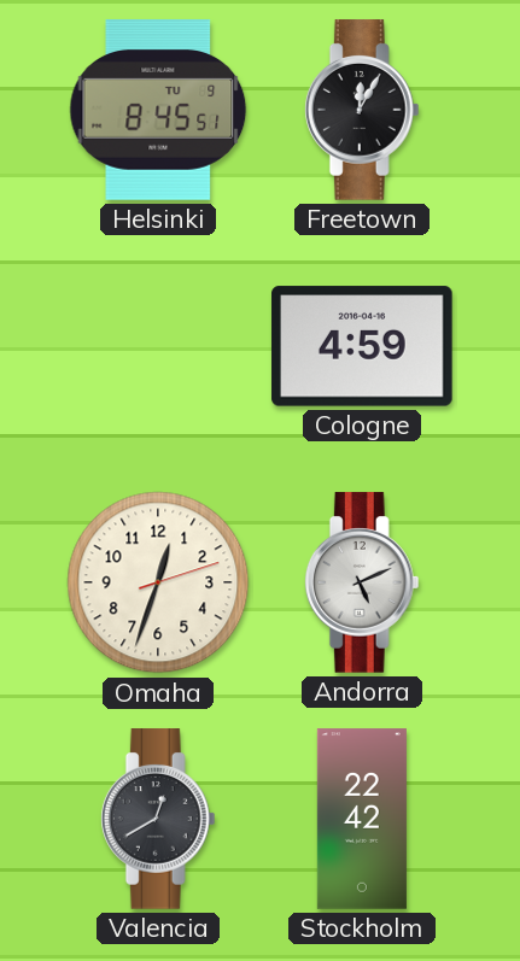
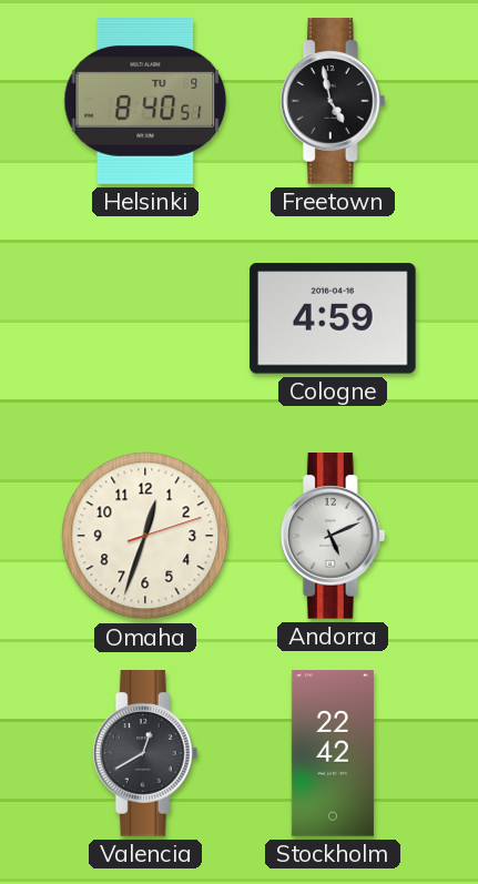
Helsinki: 8:45 -> 8:40 (145, 101)
Freetown: 12:05 -> 4:58 (333, 101)
